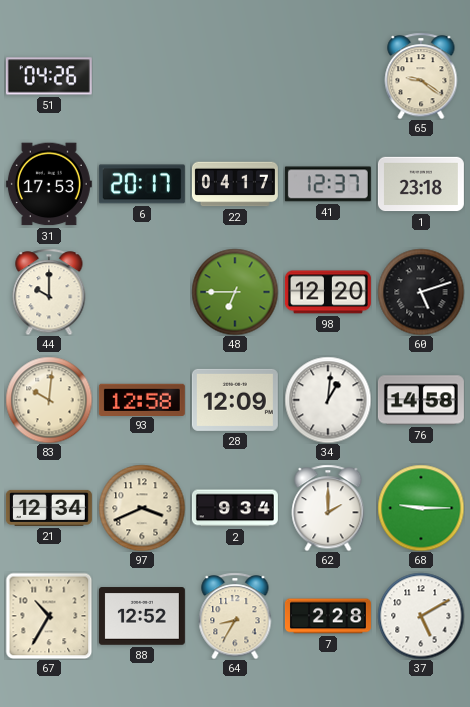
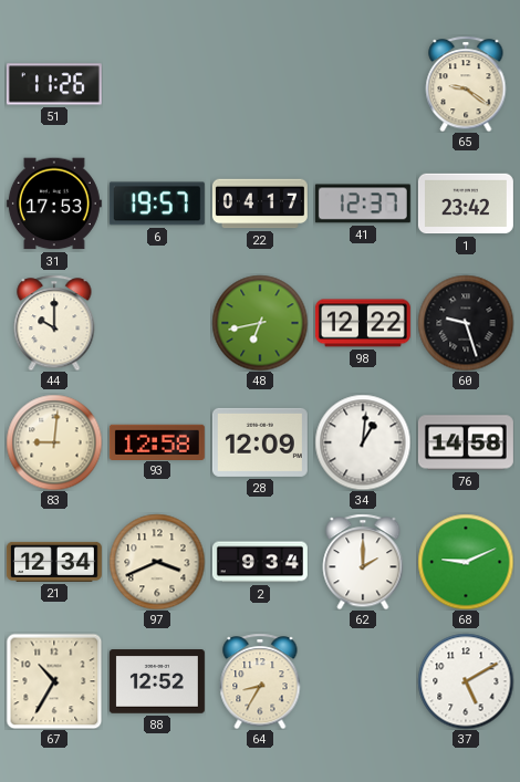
51: 04:26 -> 11:26 (54, 84)
6: 20:17 -> 19:57 (157, 204)
1: 23:18 -> 23:42 (466, 204)
48: 6:45 -> 6:43 (260, 323)
98: 12:20 -> 12:22 (363, 323)
60: 5:12 -> 9:27 (466, 323)
83: 10:01 -> 9:01 (54, 442)
68: 9:15 -> 9:11 (466, 562)
7: 2:28 -> none (328, 616)
